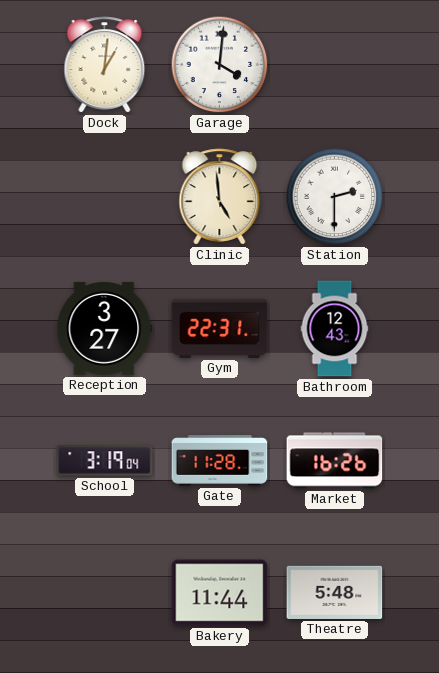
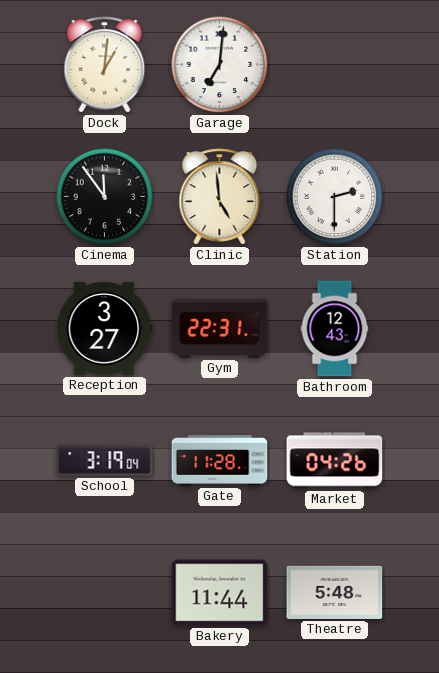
Garage: 4:01 -> 7:01 (220, 65)
Cinema: none -> 11:54 (105, 197)
Market: 16:26 -> 04:26 (335, 461)
